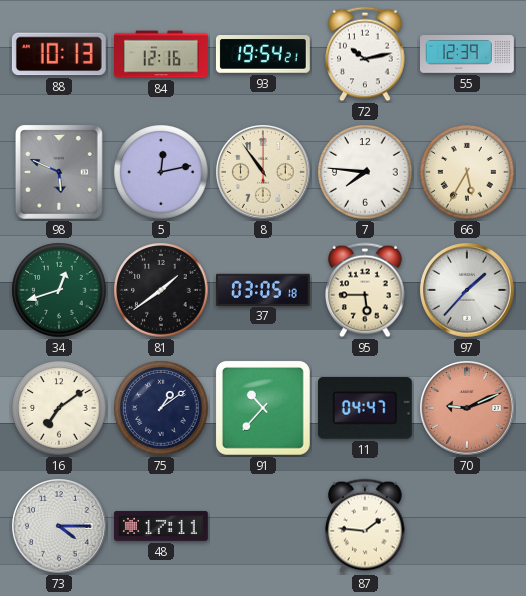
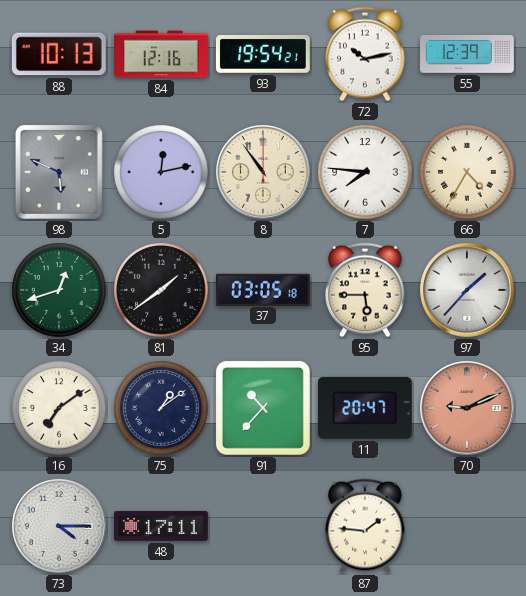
66: 5:35 -> 4:35 (467, 172)
11: 04:47 -> 20:47 (365, 408)
